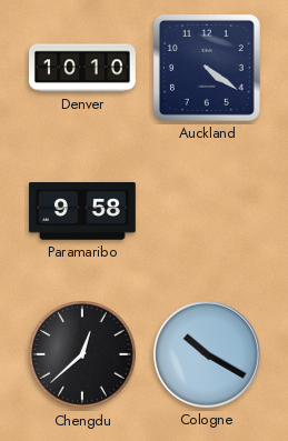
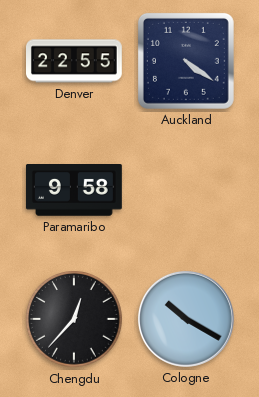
Denver: 10:10 -> 22:55 (75, 61)
Chengdu: 12:38 -> 12:37 (75, 320)
